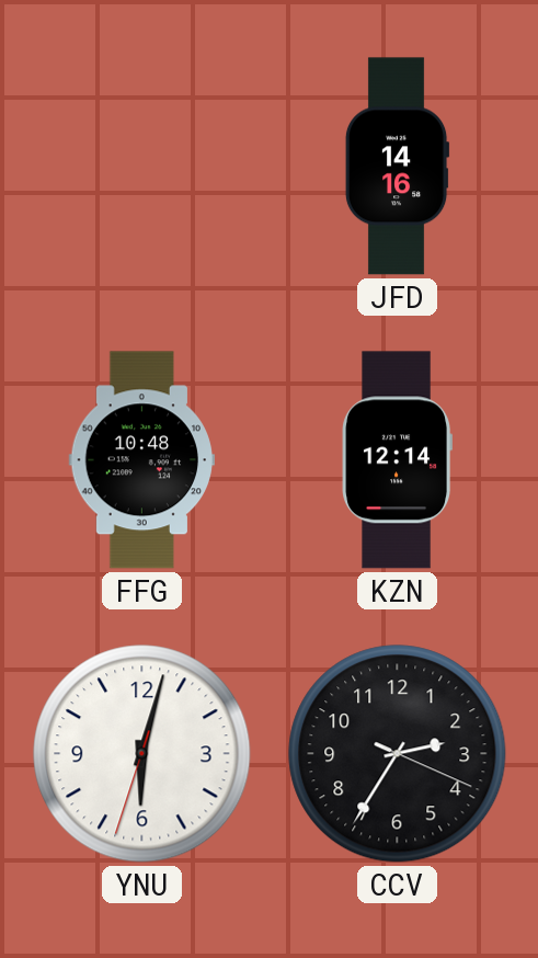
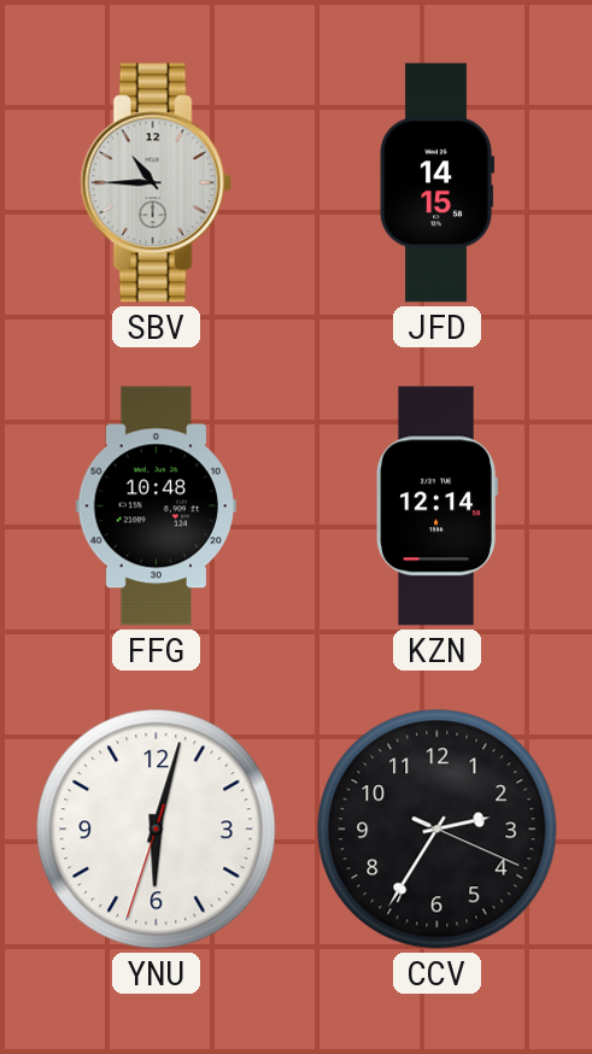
SBV: none -> 10:45 (156, 183)
JFD: 14:16 -> 14:15 (436, 183)
